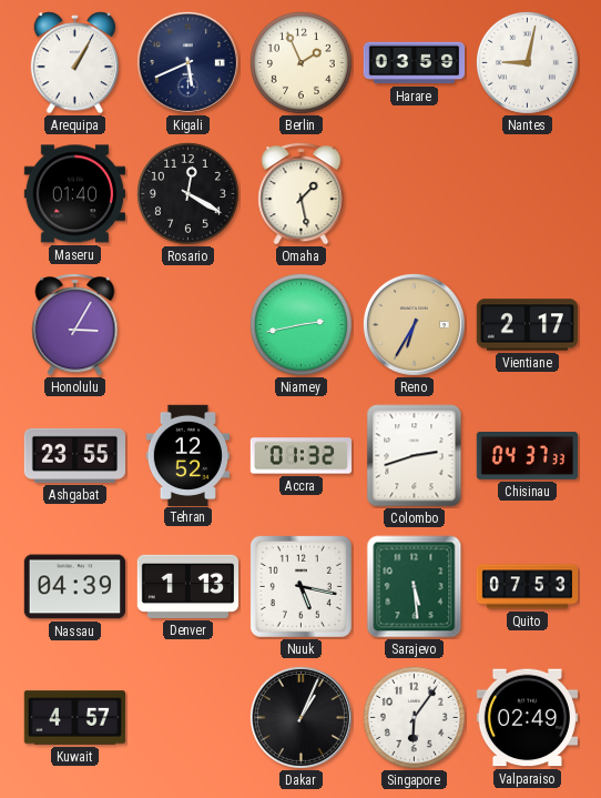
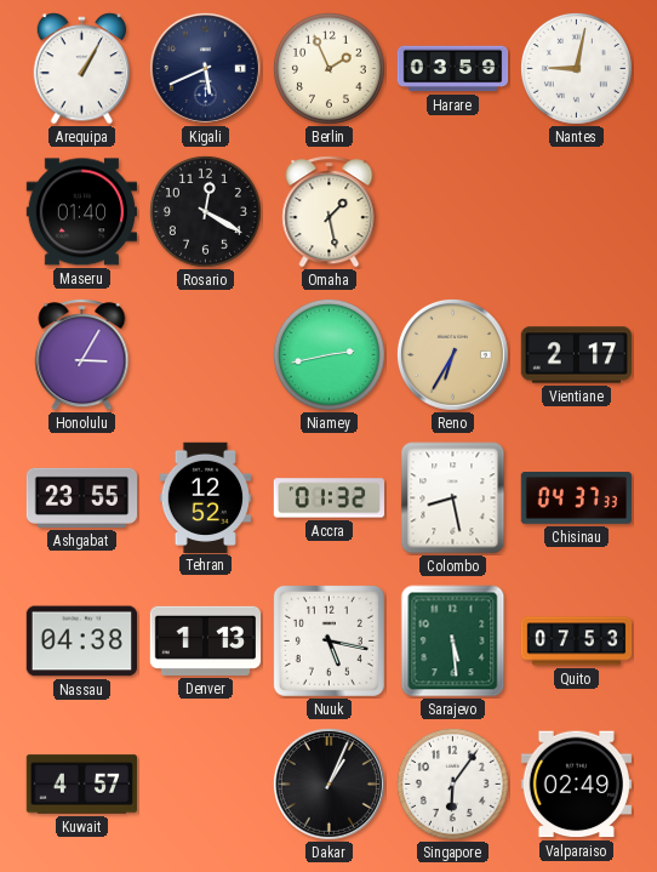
Colombo: 2:42 -> 8:28 (453, 498)
Nassau: 04:39 -> 04:38 (81, 642)
